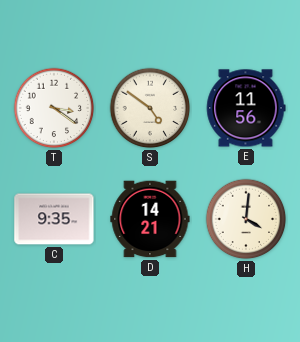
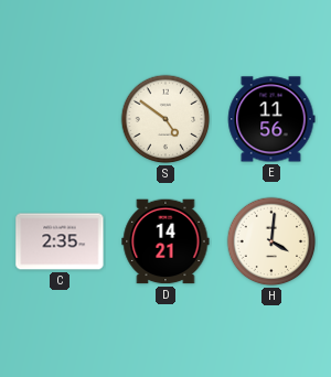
T: 3:21 -> none (54, 108)
C: 9:35 -> 2:35 (60, 241)
